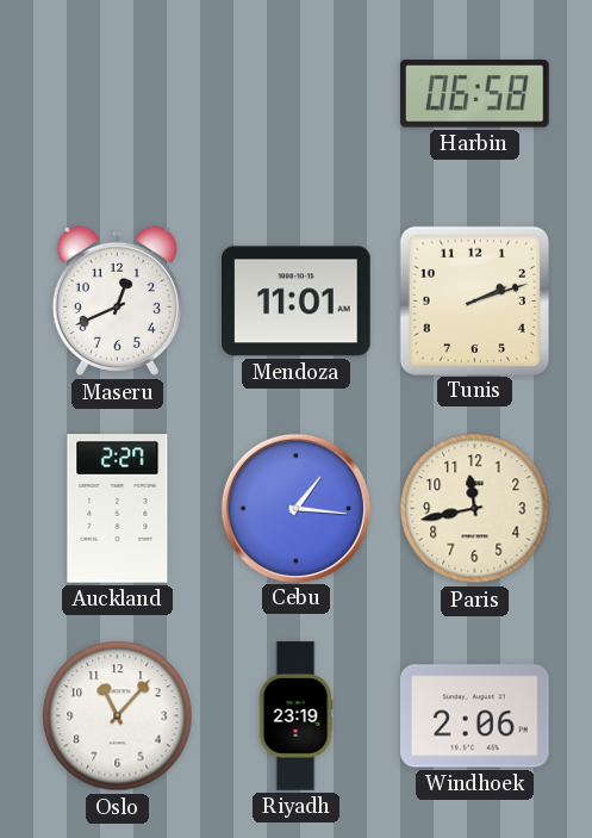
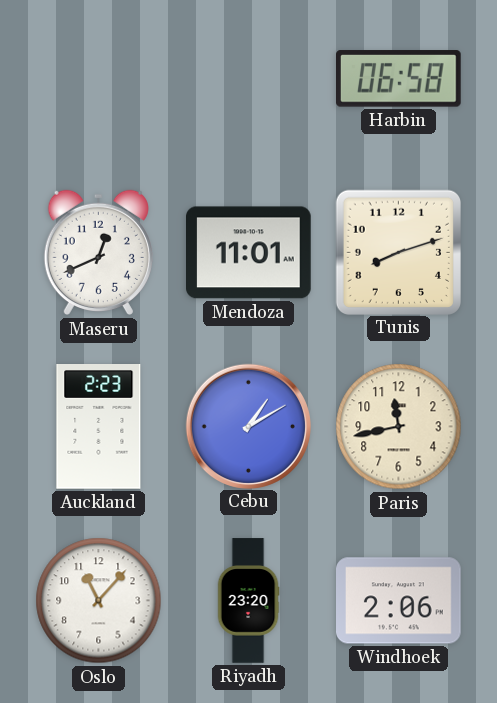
Tunis: 2:12 -> 8:12 (398, 252)
Auckland: 2:27 -> 2:23 (99, 427)
Cebu: 1:16 -> 1:10 (248, 426)
Riyadh: 23:19 -> 23:20 (248, 601)
